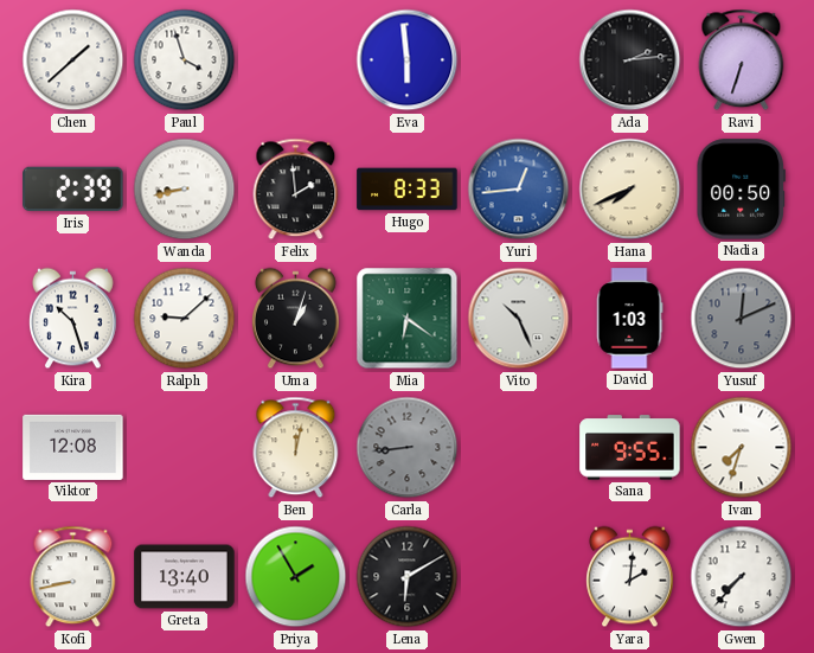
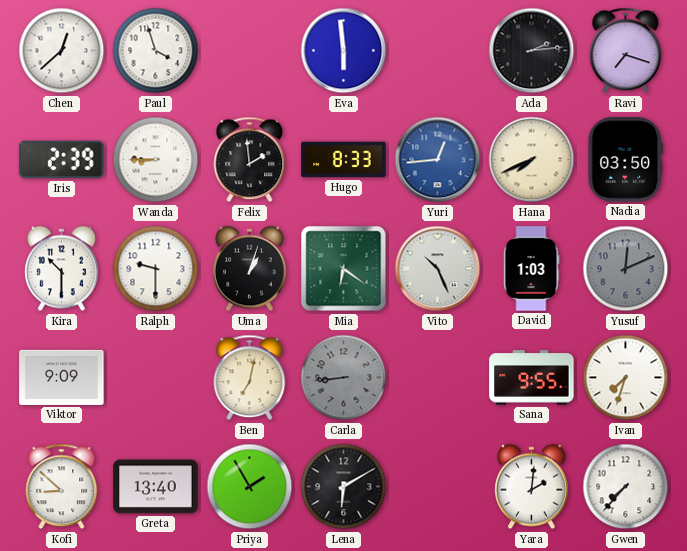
Chen: 1:38 -> 12:38 (62, 51)
Ravi: 6:33 -> 7:18 (626, 51)
Wanda: 8:43 -> 8:45 (156, 160)
Nadia: 00:50 -> 03:50 (625, 160)
Kira: 10:27 -> 10:30 (62, 269)
Ralph: 9:08 -> 9:30 (156, 269)
Viktor: 12:08 -> 9:09 (62, 377)
Ben: 12:02 -> 7:02 (250, 378)
Kofi: 8:43 -> 8:52 (62, 487)
